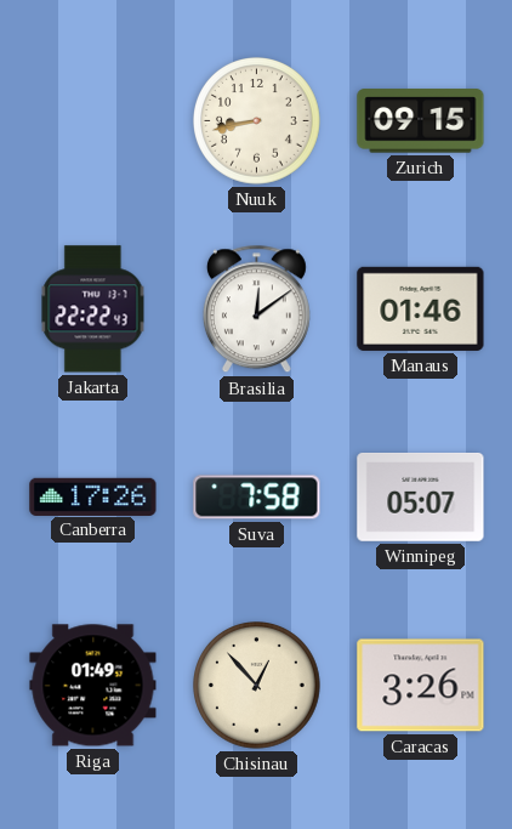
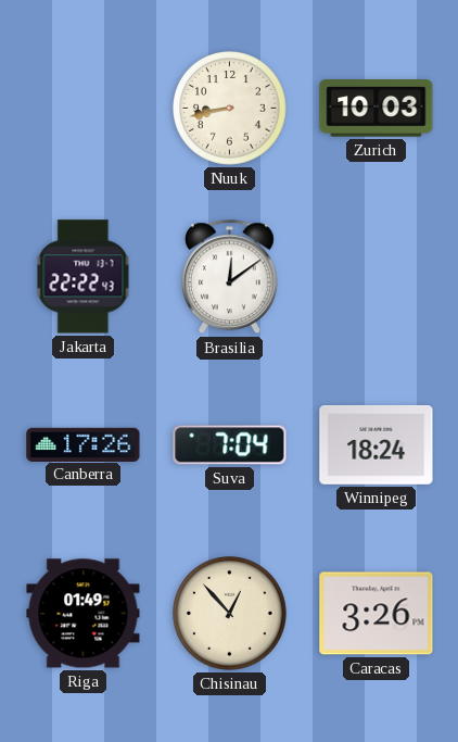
Zurich: 09:15 -> 10:03 (377, 109)
Manaus: 01:46 -> none (421, 308)
Suva: 7:58 -> 7:04 (230, 445)
Winnipeg: 05:07 -> 18:24 (377, 445)
